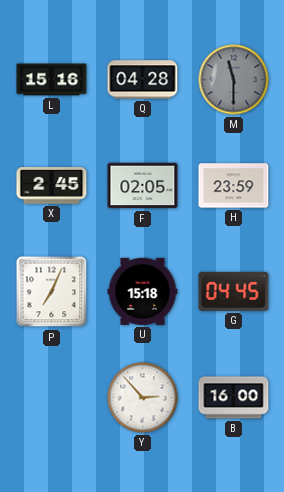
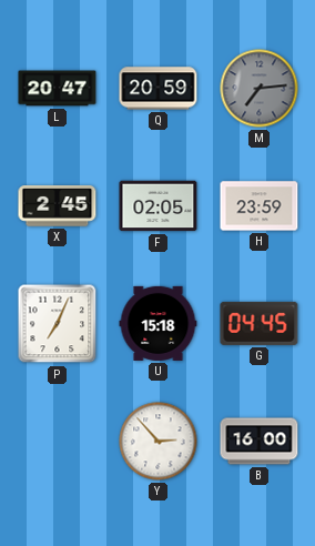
L: 15:16 -> 20:47 (58, 89)
Q: 04:28 -> 20:59 (159, 89)
M: 11:30 -> 7:14 (260, 89)
